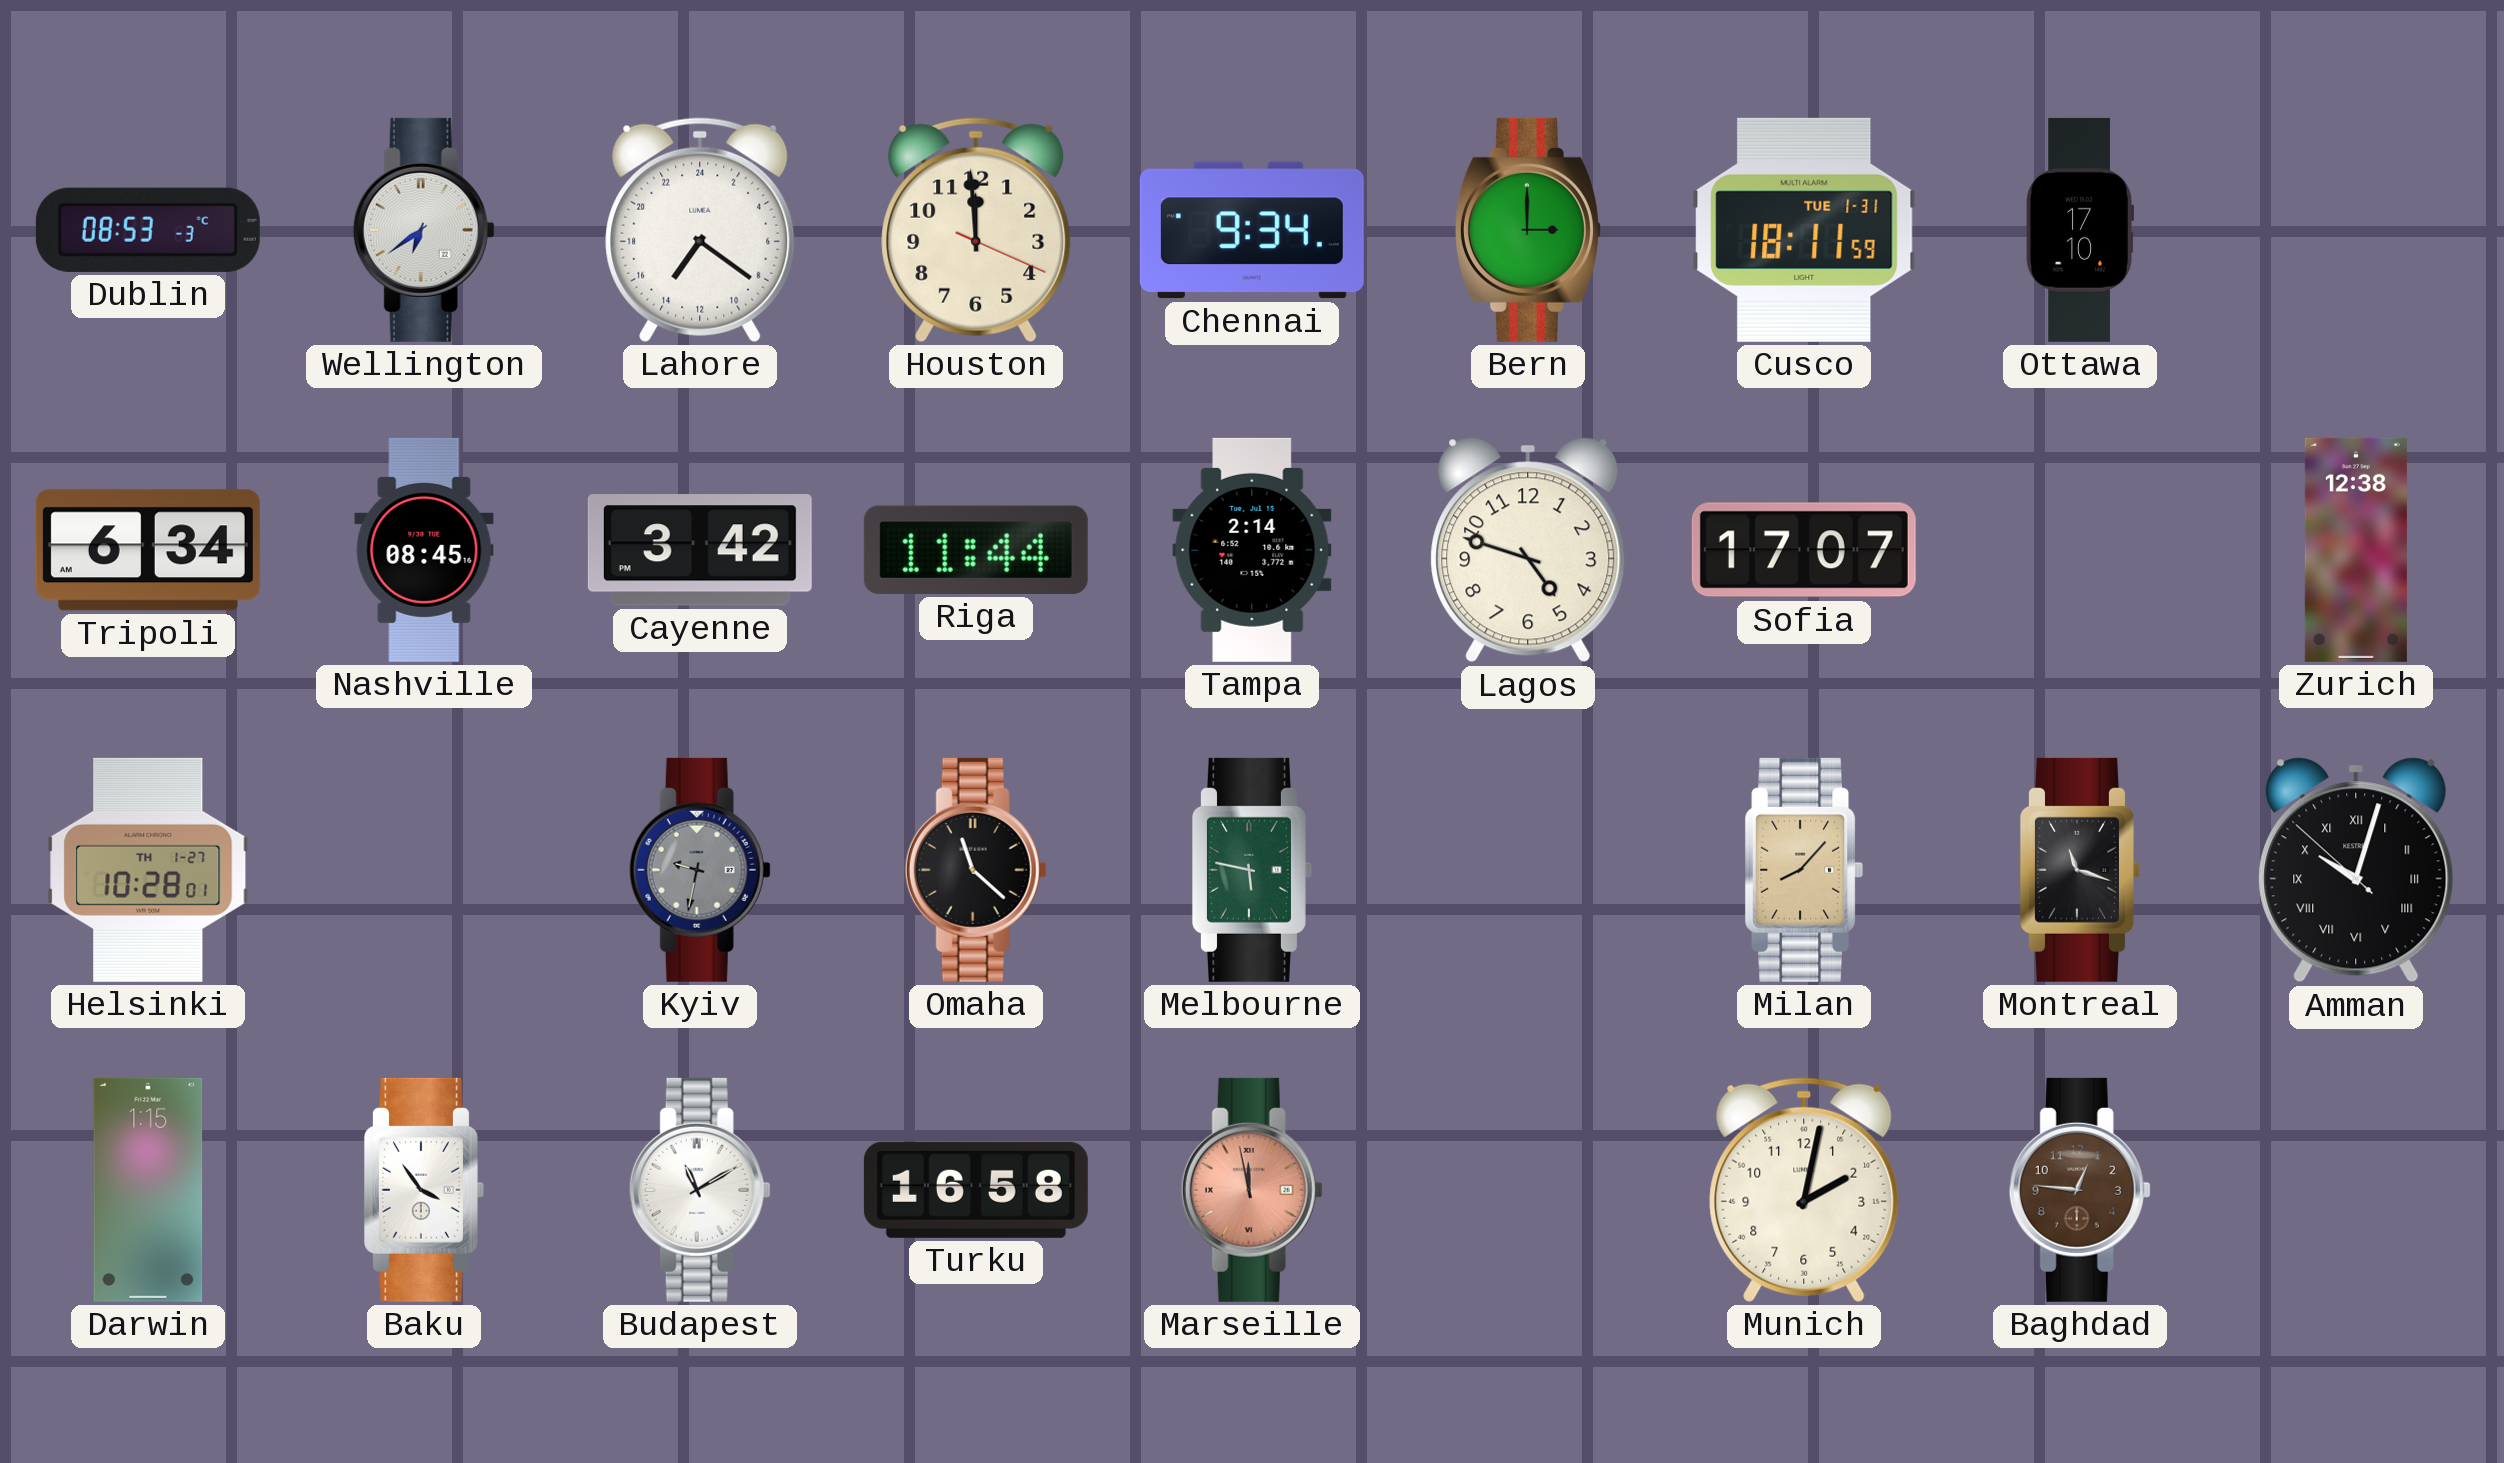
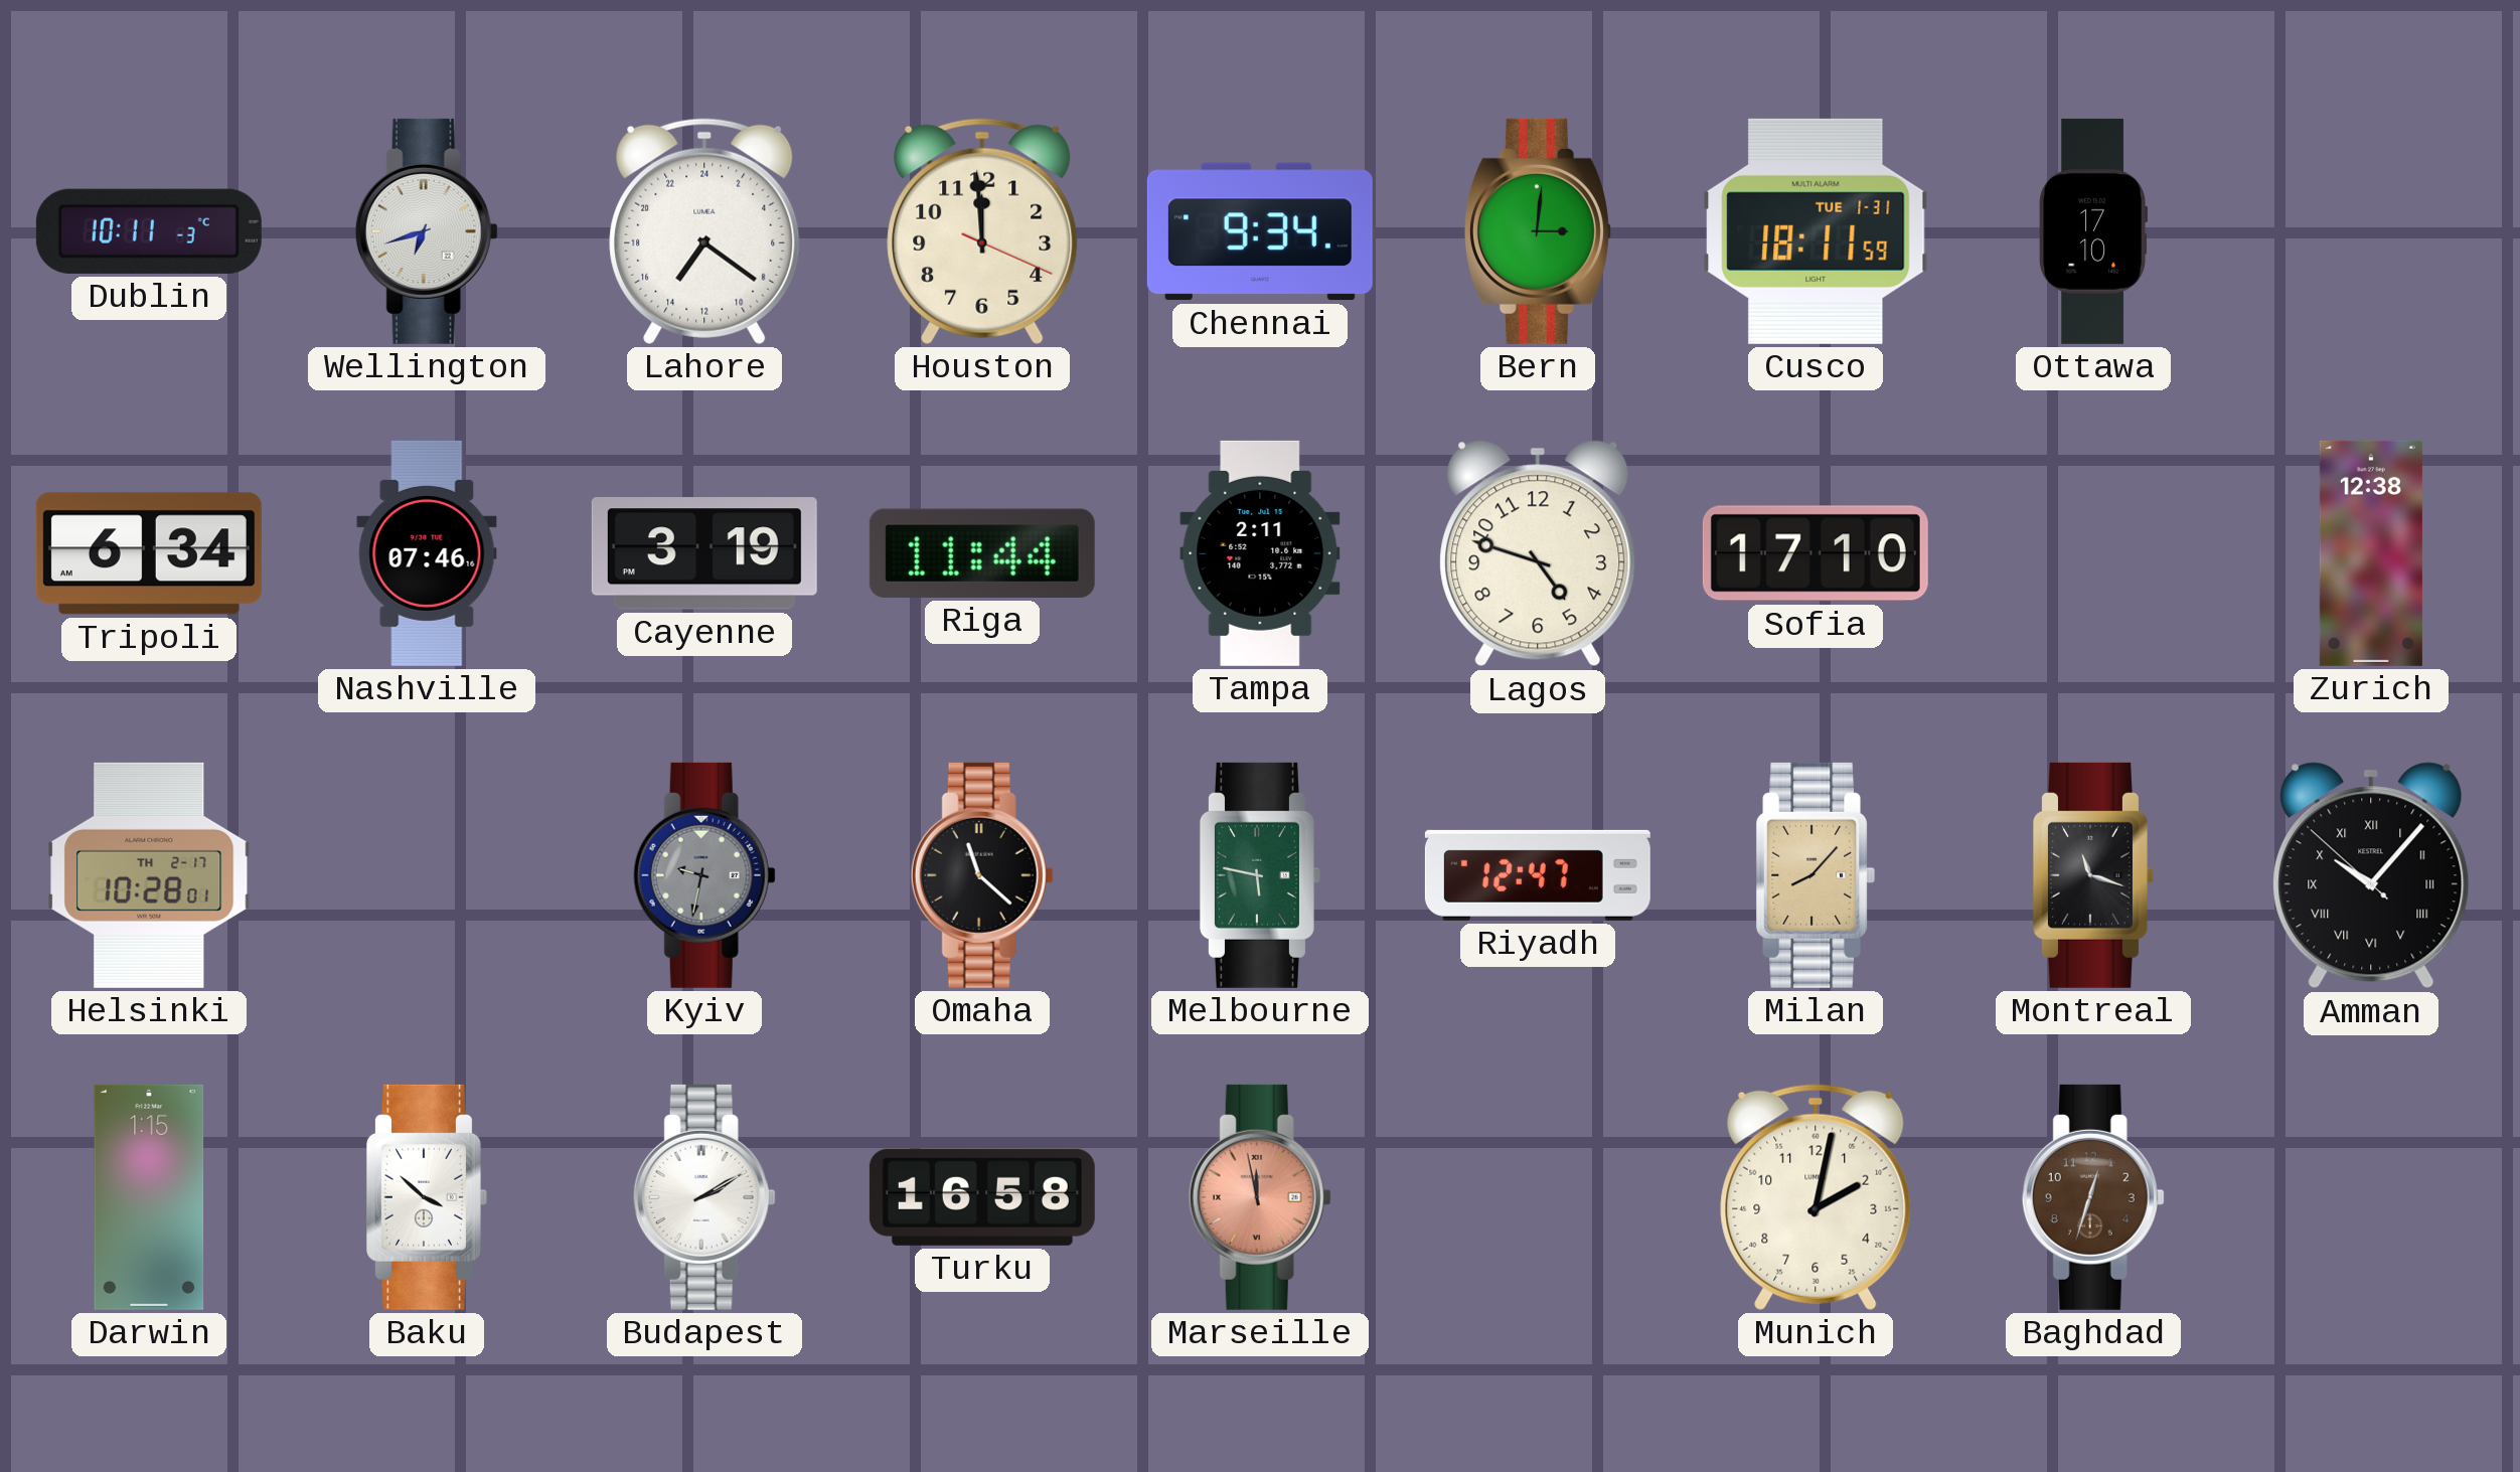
Dublin: 08:53 -> 10:11 (149, 231)
Wellington: 6:39 -> 6:42 (427, 231)
Bern: 3:00 -> 3:01 (1538, 231)
Nashville: 08:45 -> 07:46 (427, 553)
Cayenne: 3:42 -> 3:19 (704, 553)
Tampa: 2:14 -> 2:11 (1260, 553)
Sofia: 17:07 -> 17:10 (1816, 553)
Helsinki date: TH 1-27 -> TH 2-17 (149, 875)
Riyadh: none -> 12:47 (1538, 875)
Amman: 10:02 -> 10:06 (2371, 875)
Baku: 3:54 -> 3:52 (427, 1197)
Budapest: 11:10 -> 2:10 (704, 1197)
Baghdad: 12:46 -> 12:33 (2093, 1197)
